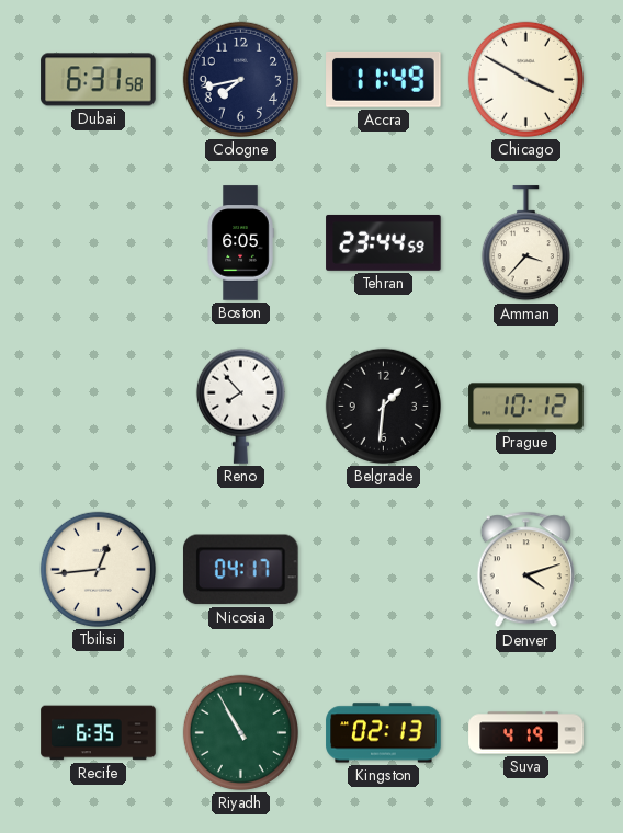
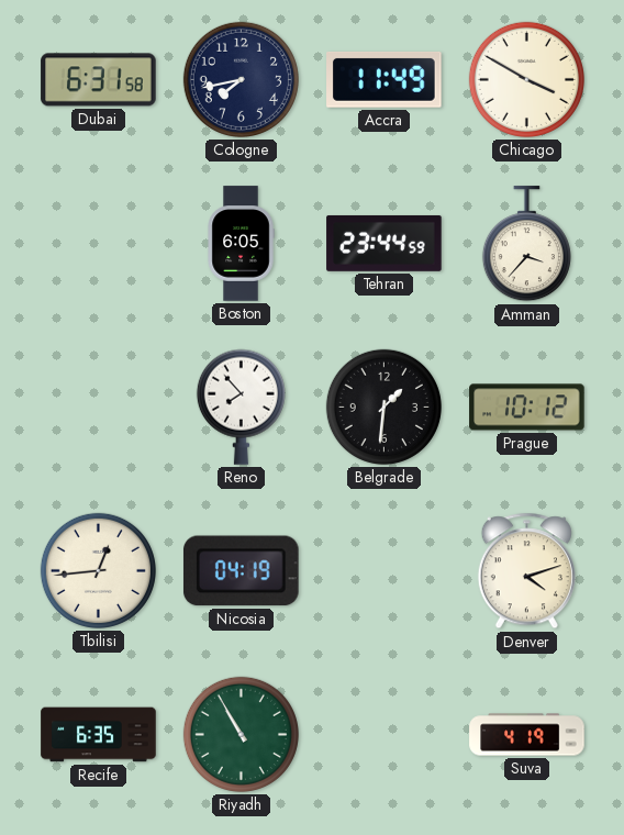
Nicosia: 04:17 -> 04:19 (241, 571)
Kingston: 02:13 -> none (384, 733)
